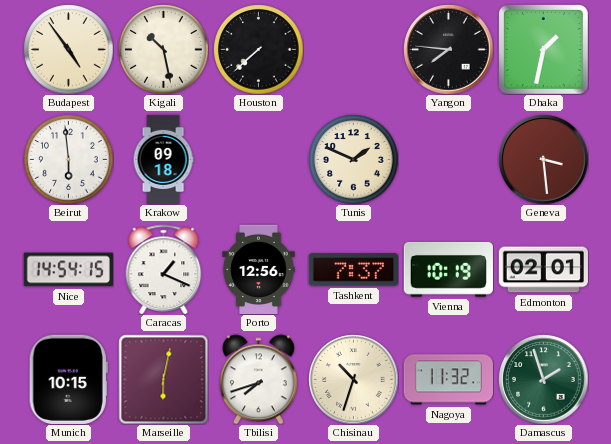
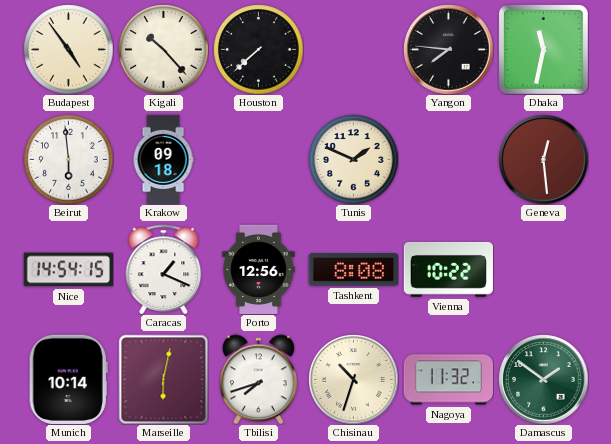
Kigali: 10:28 -> 10:23 (163, 49)
Dhaka: 1:32 -> 11:32 (543, 49)
Geneva: 3:29 -> 12:29 (543, 159)
Tashkent: 7:37 -> 8:08 (353, 270)
Vienna: 10:19 -> 10:22 (448, 269)
Edmonton: 02:01 -> none (543, 270)
Munich: 10:15 -> 10:14 (68, 379)
Damascus: 1:57 -> 1:51 (543, 379)
